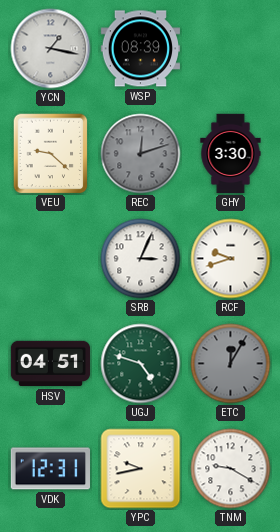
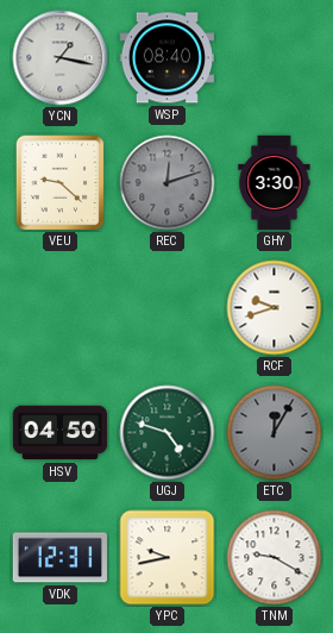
WSP: 08:39 -> 08:40 (166, 58)
SRB: 3:04 -> none (141, 259)
HSV: 04:51 -> 04:50 (61, 433)
